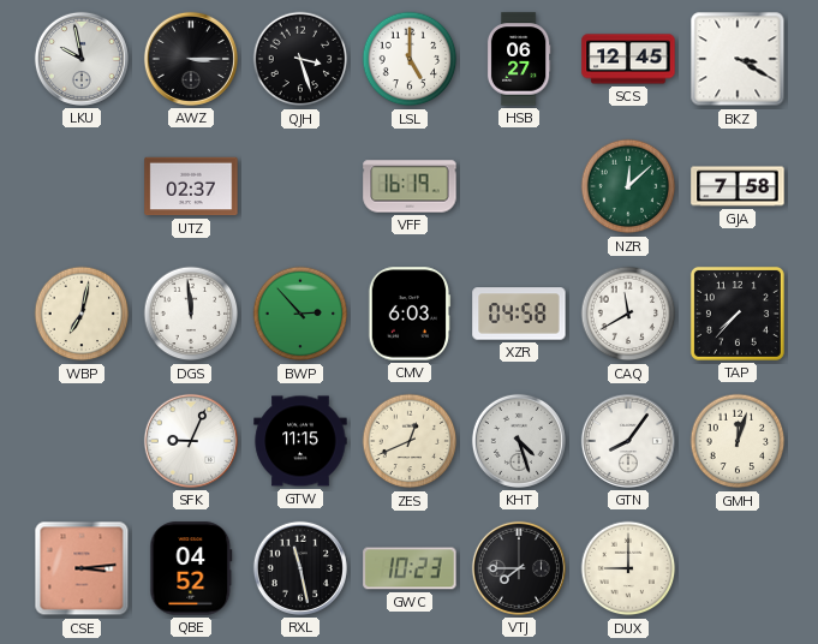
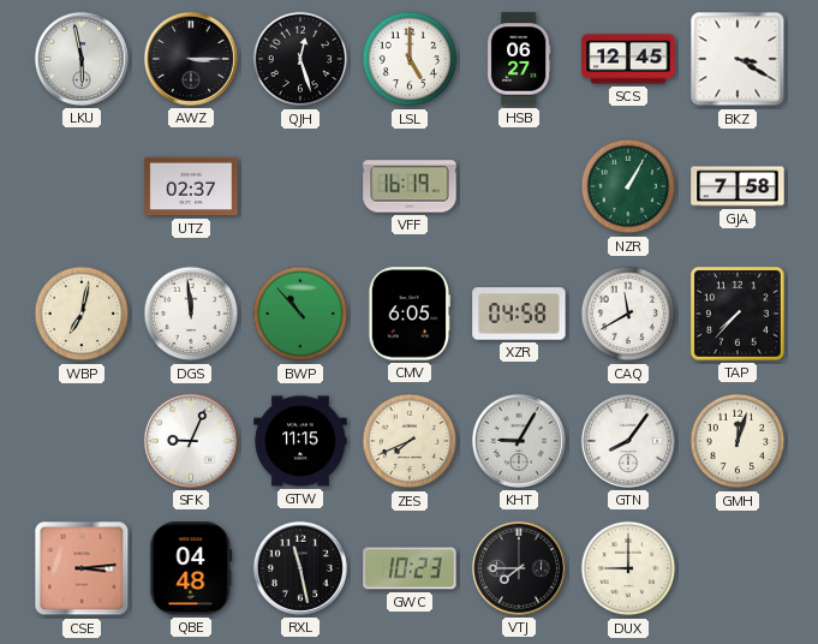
LKU: 9:58 -> 5:58 (82, 59)
QJH: 3:27 -> 12:27 (300, 59)
NZR: 12:08 -> 1:05 (628, 186)
BWP: 2:53 -> 10:53 (300, 314)
CMV: 6:03 -> 6:05 (410, 314)
ZES: 12:41 -> 7:41 (410, 441)
KHT: 4:27 -> 9:05 (519, 441)
QBE: 04:52 -> 04:48 (191, 568)
